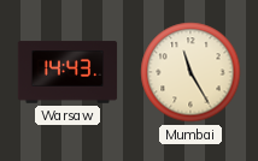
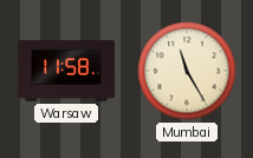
Warsaw: 14:43 -> 11:58 (66, 71)
